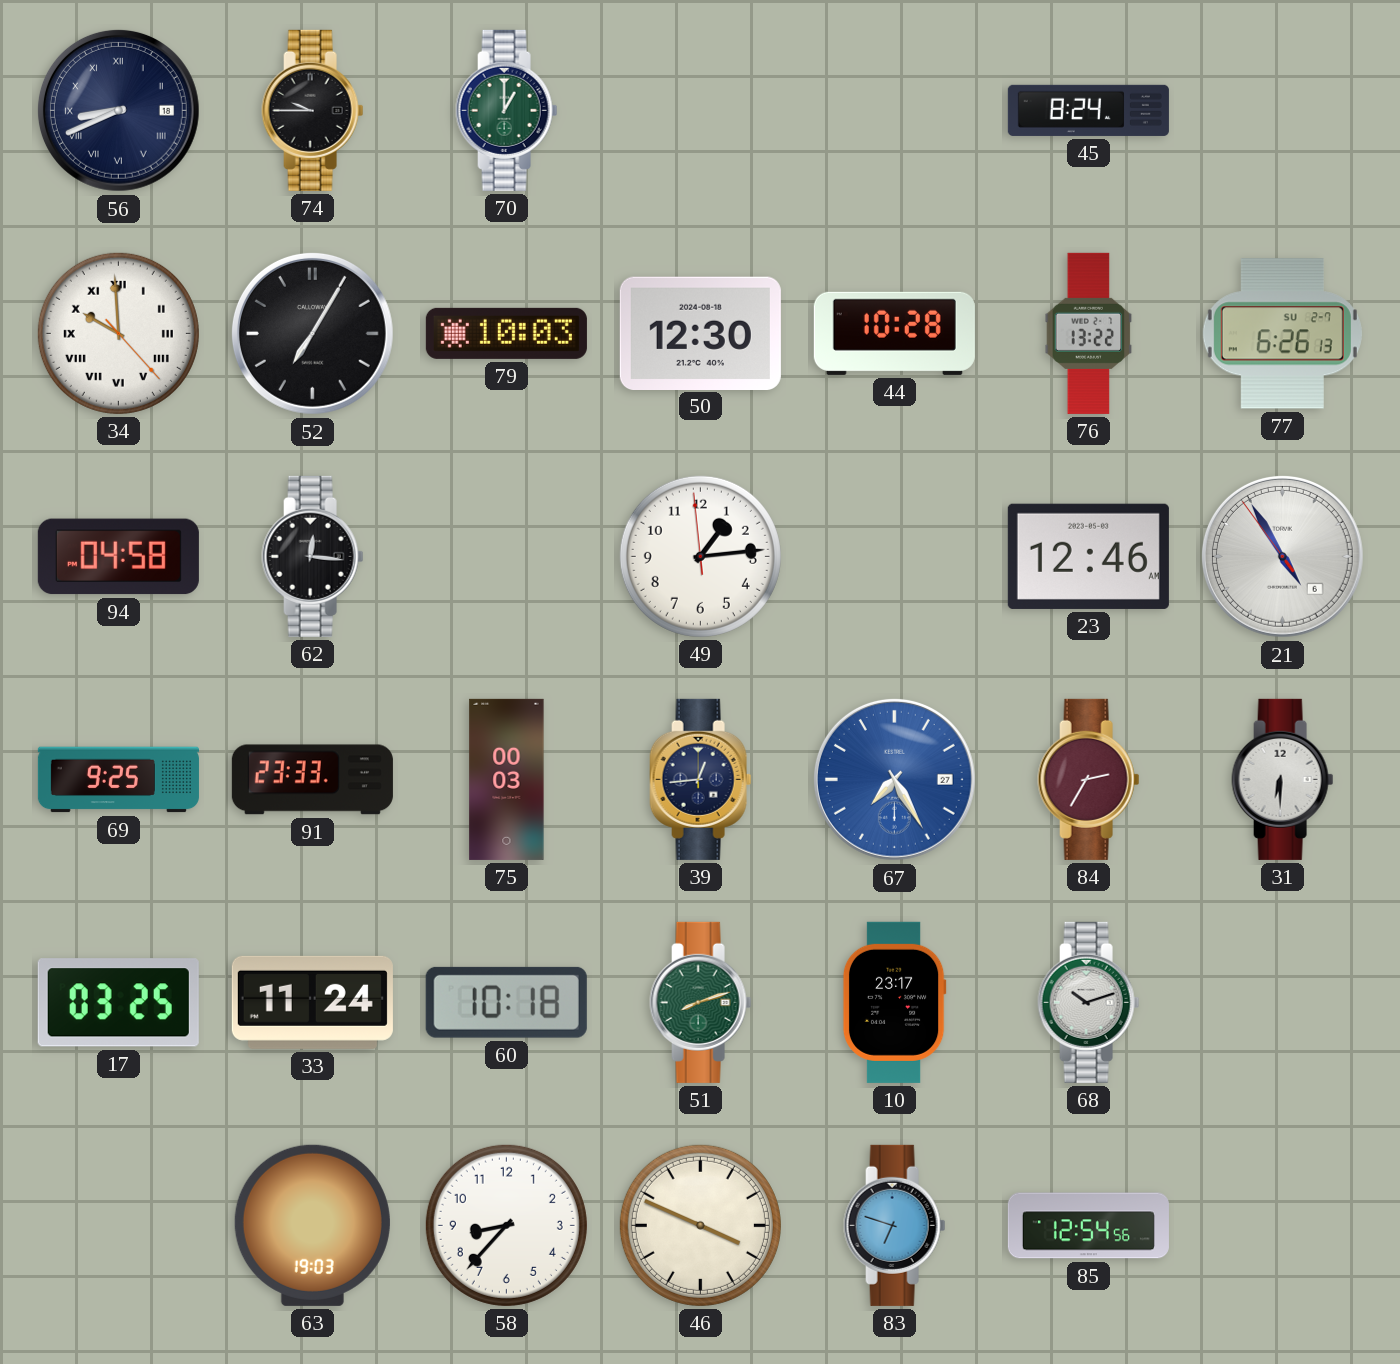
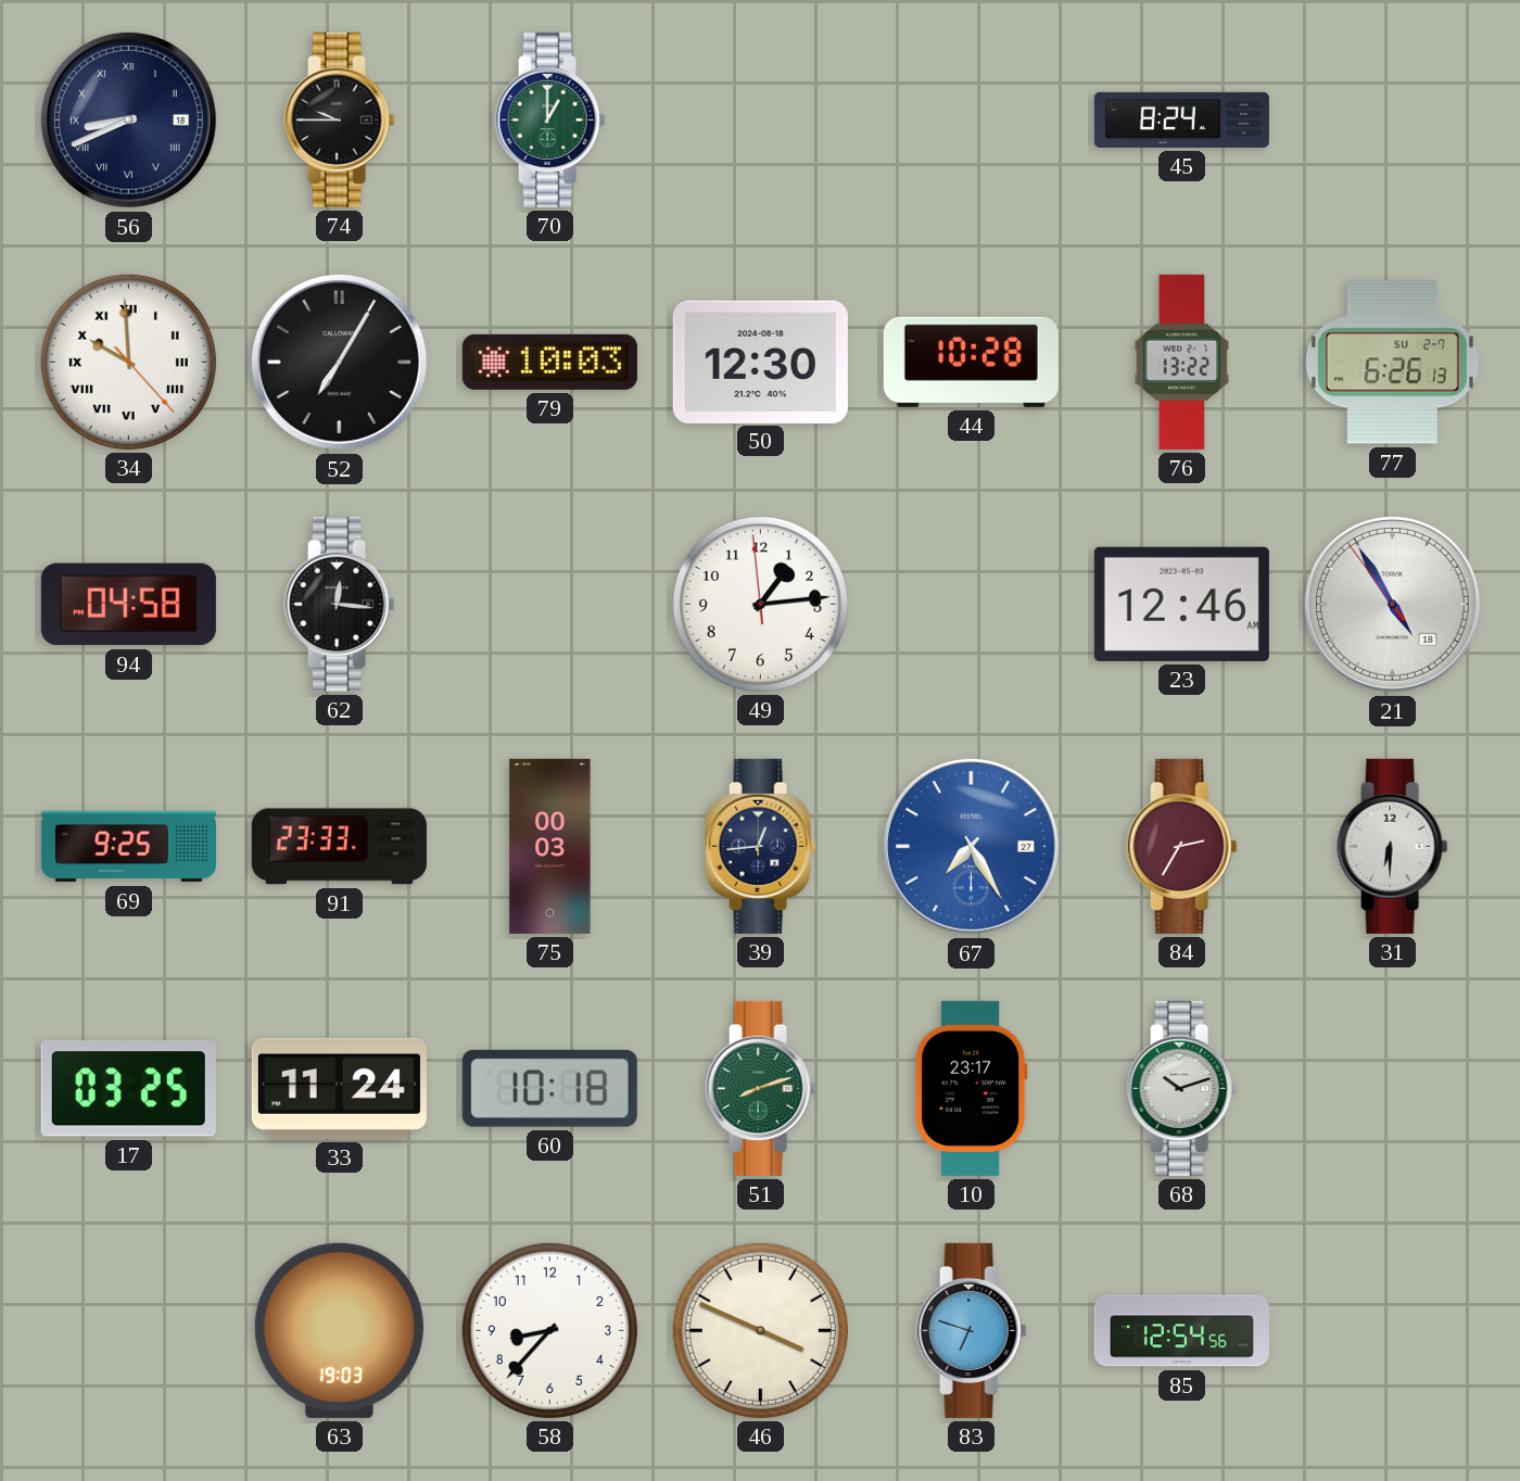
21 date: 6 -> 18 (1392, 604)
